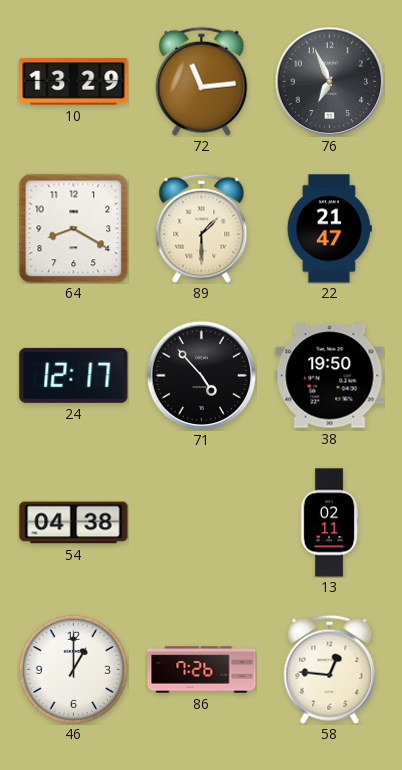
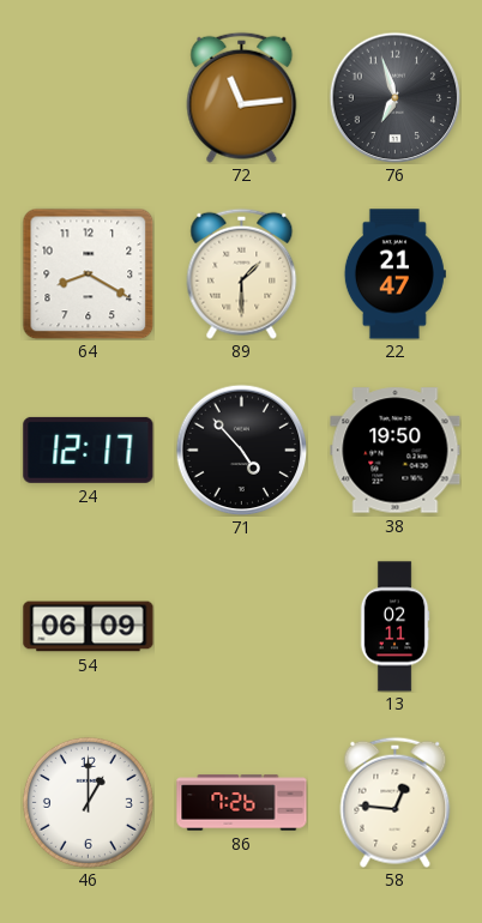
10: 13:29 -> none (74, 82)
76: 6:56 -> 6:57 (394, 97)
54: 04:38 -> 06:09 (89, 627)
